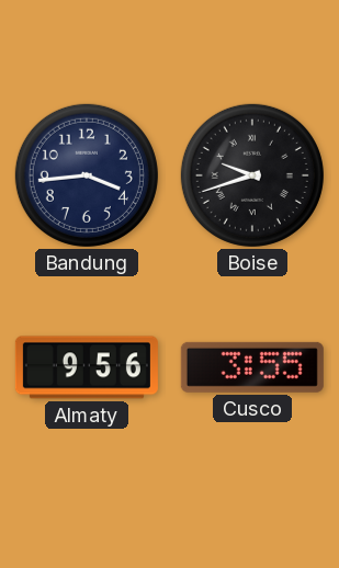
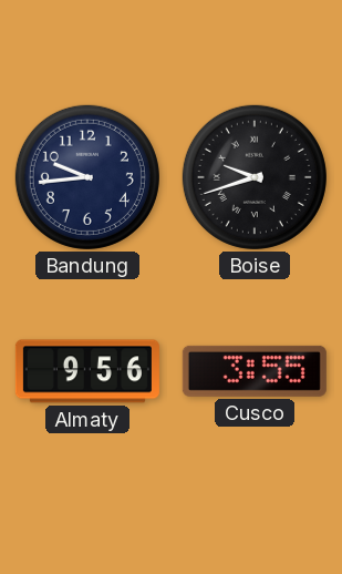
Bandung: 3:44 -> 9:44 (87, 177)
